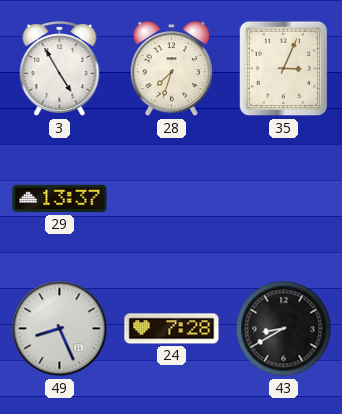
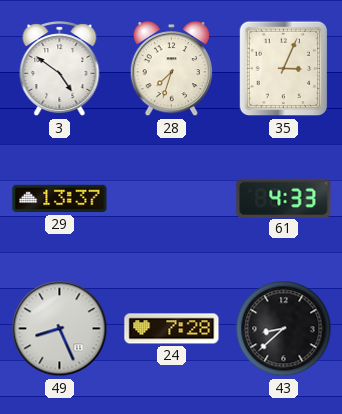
3: 4:55 -> 4:51 (60, 69)
61: none -> 4:33 (284, 198)
43: 8:40 -> 8:38 (284, 329)
